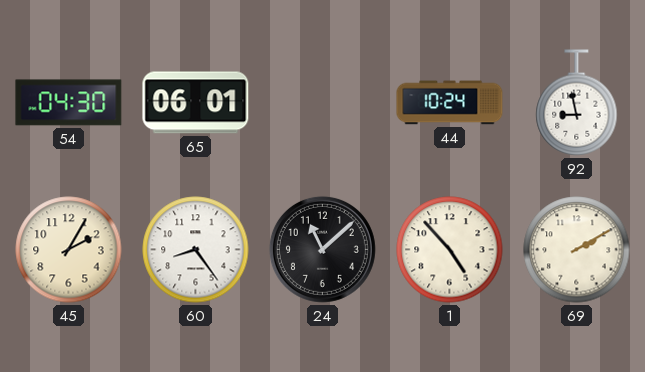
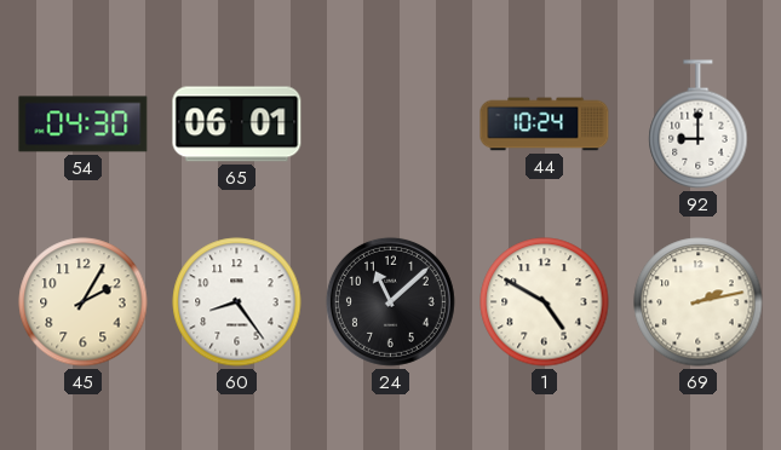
92: 8:58 -> 9:00 (699, 125)
1: 4:53 -> 4:50 (545, 302)
69: 2:10 -> 2:13 (699, 302)
